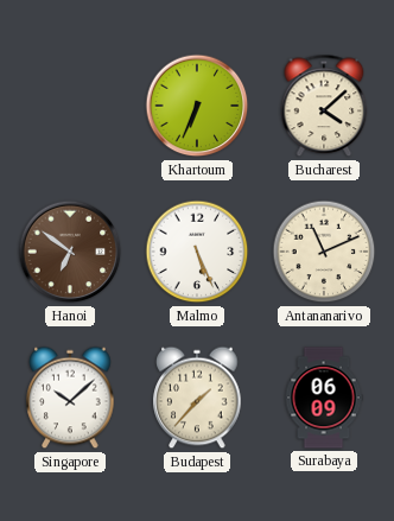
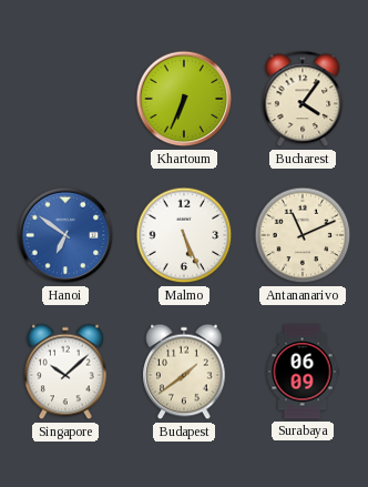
Bucharest: 4:08 -> 4:06 (303, 99)
Hanoi dial: brown -> blue (65, 235)
Budapest: 1:37 -> 1:39 (184, 372)
